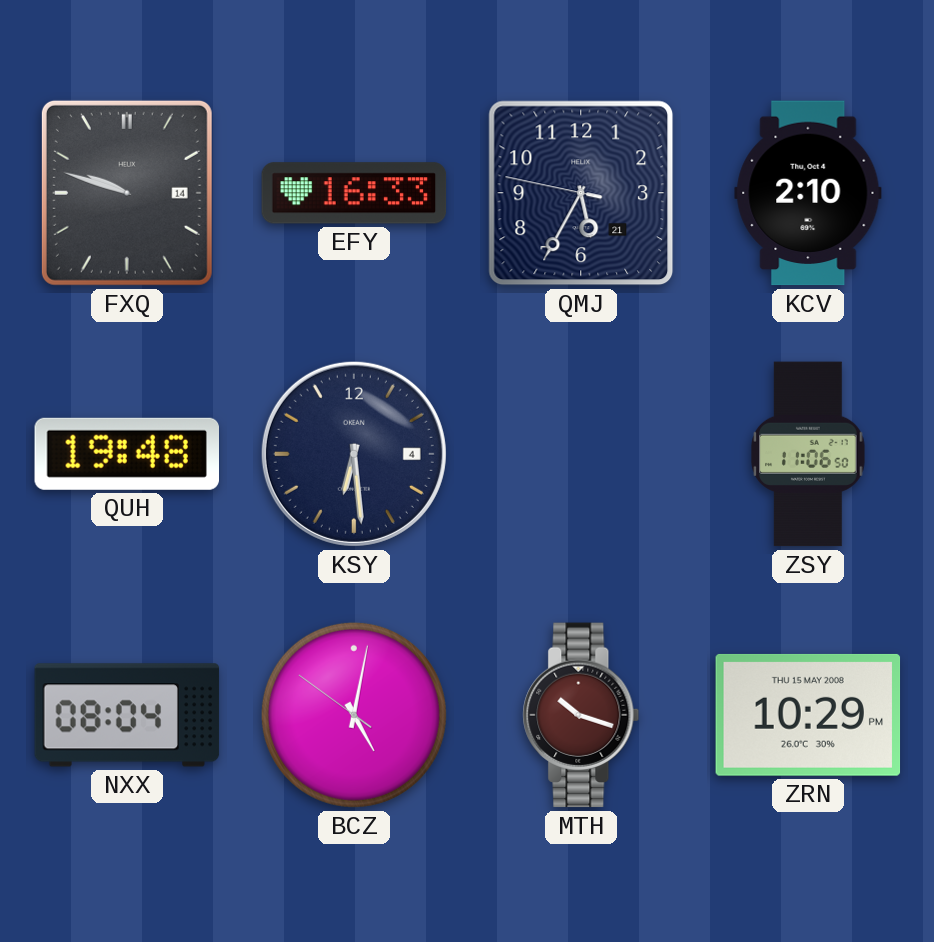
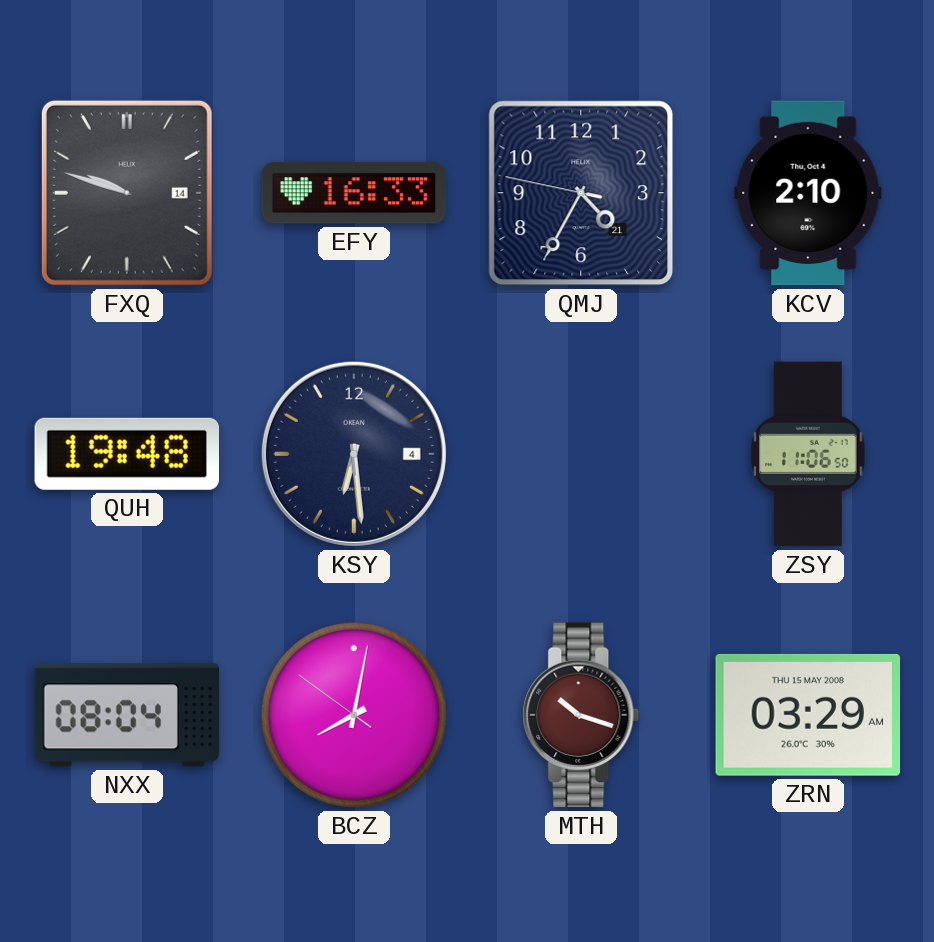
QMJ: 5:34 -> 4:34 (581, 193)
BCZ: 5:01 -> 8:01 (354, 715)
ZRN: 10:29 -> 03:29 (808, 715)
